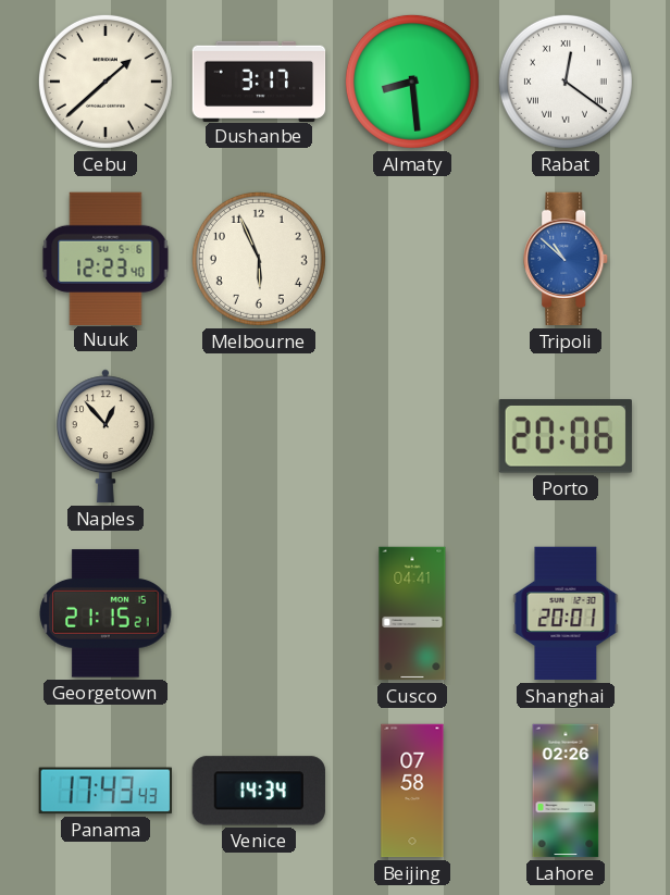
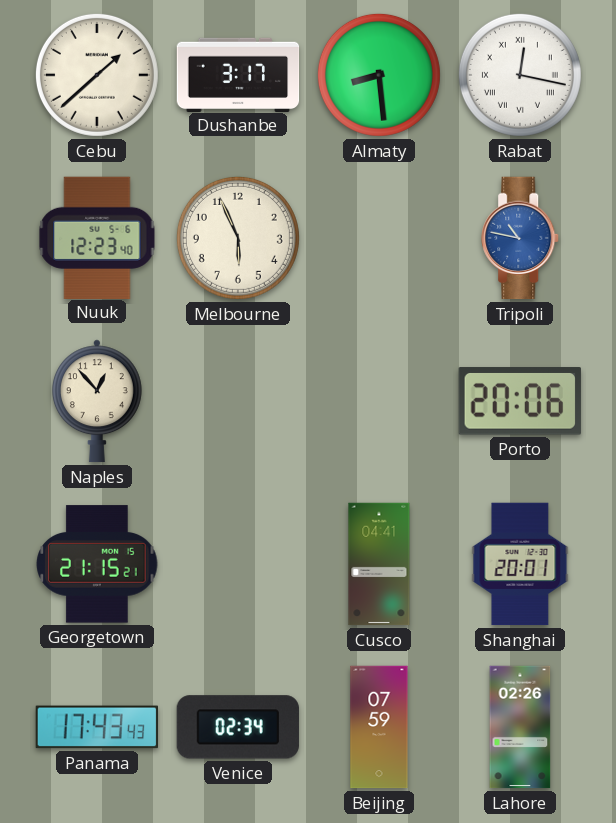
Rabat: 12:21 -> 12:17 (520, 75)
Tripoli: 10:52 -> 10:47 (521, 238)
Venice: 14:34 -> 02:34 (237, 727)
Beijing: 07:58 -> 07:59 (379, 727)
